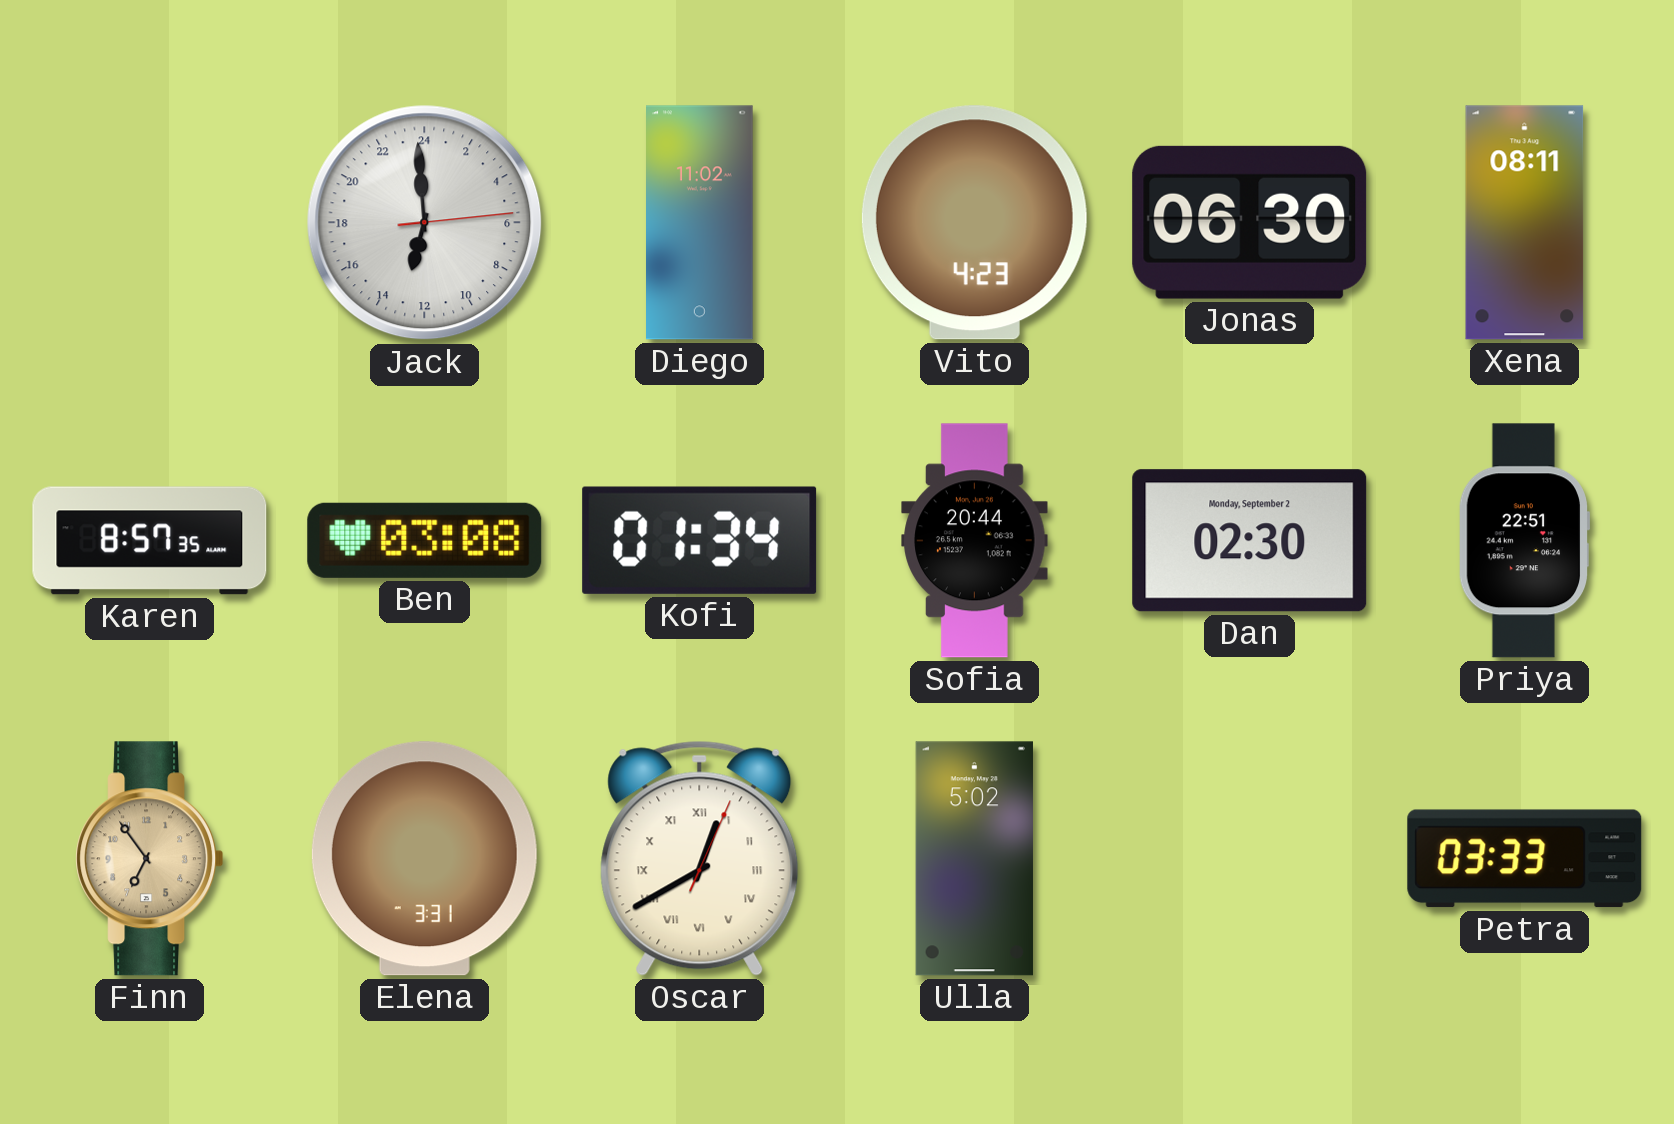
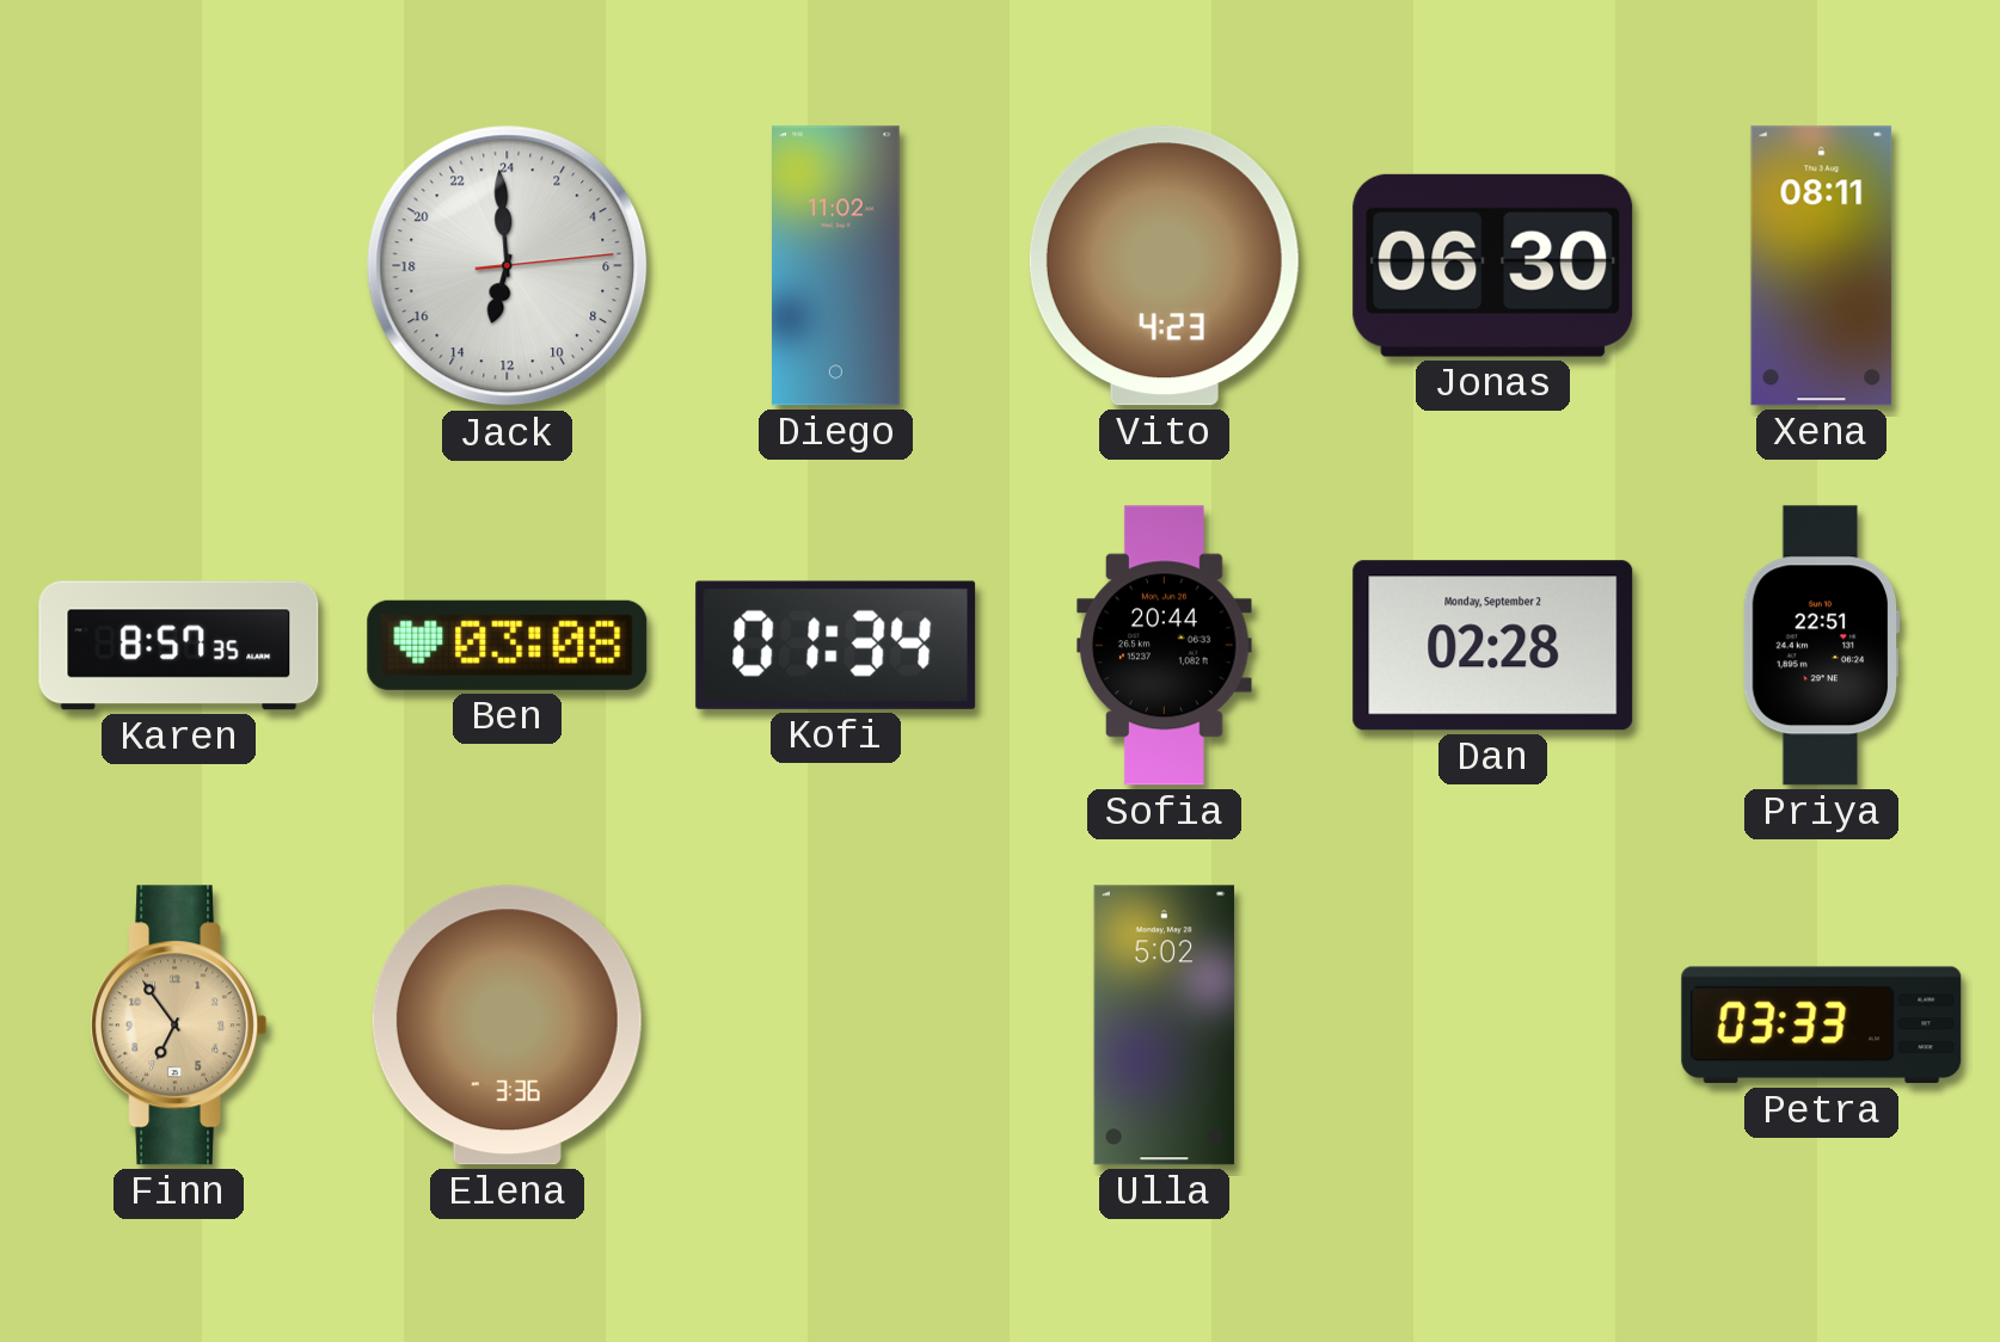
Dan: 02:30 -> 02:28 (1493, 646)
Elena: 3:31 -> 3:36 (507, 1026)
Oscar: 12:40 -> none (700, 858)
